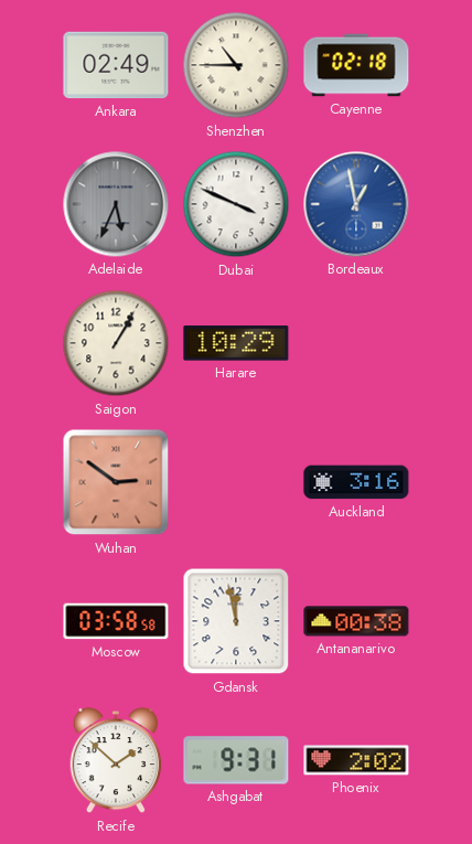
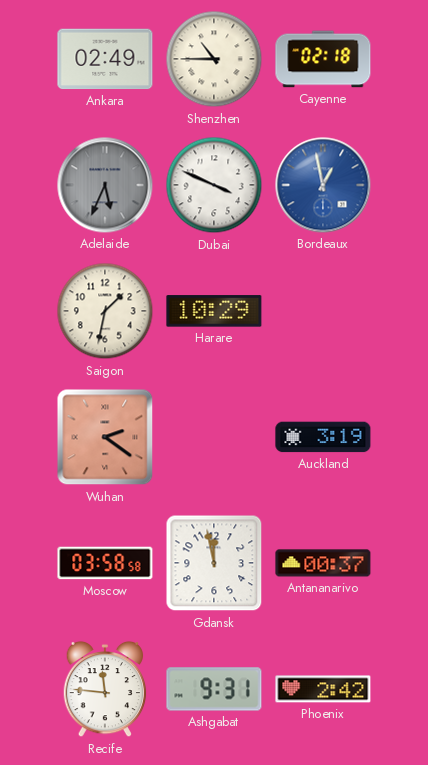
Saigon: 1:05 -> 1:32 (105, 311)
Wuhan: 2:51 -> 2:21 (105, 437)
Auckland: 3:16 -> 3:19 (323, 437)
Antananarivo: 00:38 -> 00:37 (323, 563)
Recife: 1:52 -> 11:46 (105, 689)
Phoenix: 2:02 -> 2:42 (323, 689)
